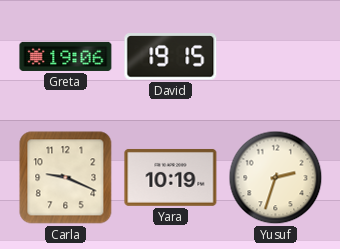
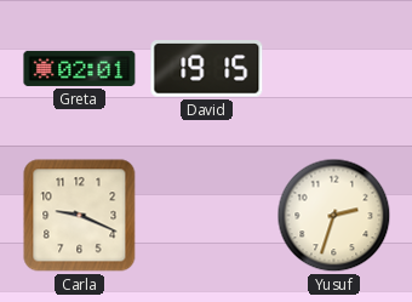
Greta: 19:06 -> 02:01 (80, 68)
Yara: 10:19 -> none (171, 177)
